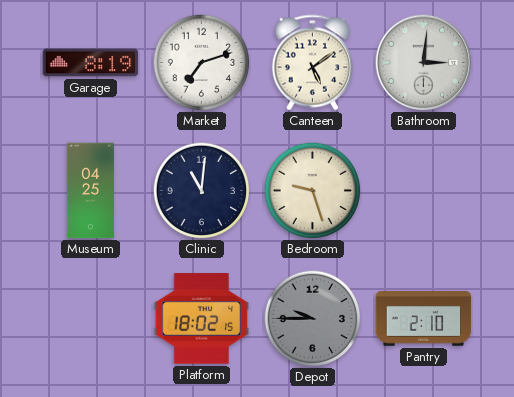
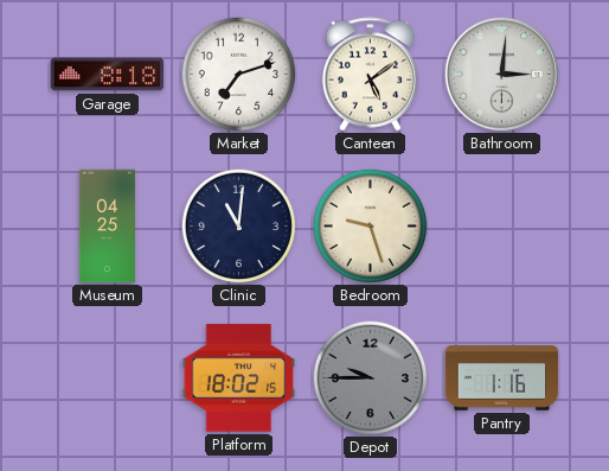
Garage: 8:19 -> 8:18 (108, 75)
Pantry: 2:10 -> 1:16 (502, 378)
